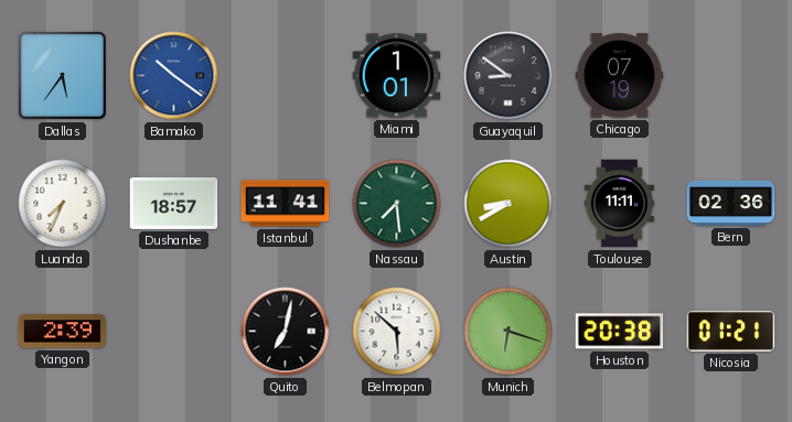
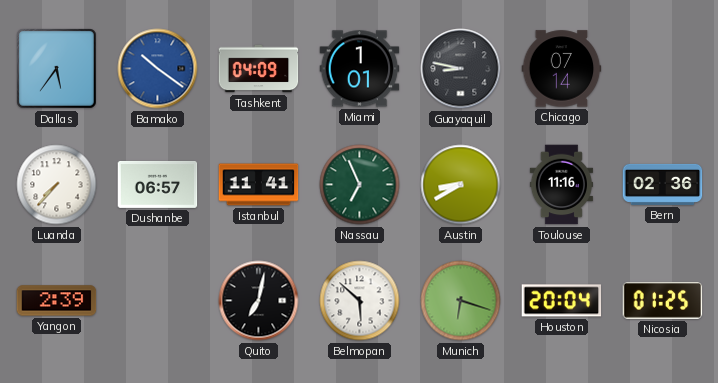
Tashkent: none -> 04:09 (259, 69)
Guayaquil: 8:51 -> 8:47 (461, 69)
Chicago: 07:19 -> 07:14 (562, 69)
Luanda: 7:34 -> 7:37 (57, 185)
Dushanbe: 18:57 -> 06:57 (158, 184)
Nassau: 7:29 -> 6:56 (360, 185)
Toulouse: 11:11 -> 11:16 (561, 185)
Houston: 20:38 -> 20:04 (562, 301)
Nicosia: 01:21 -> 01:25 (663, 301)
